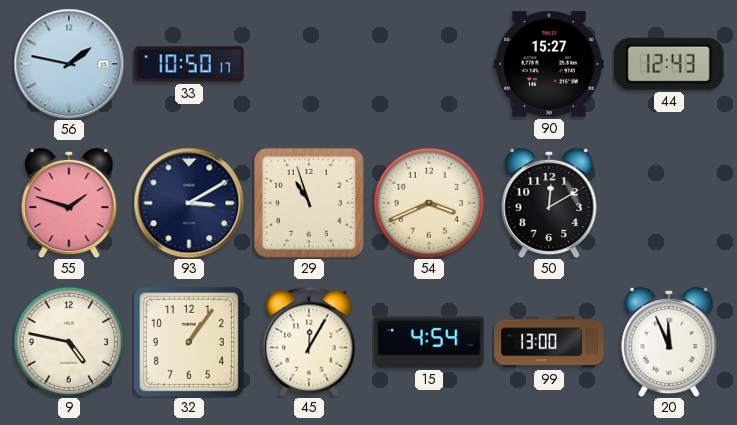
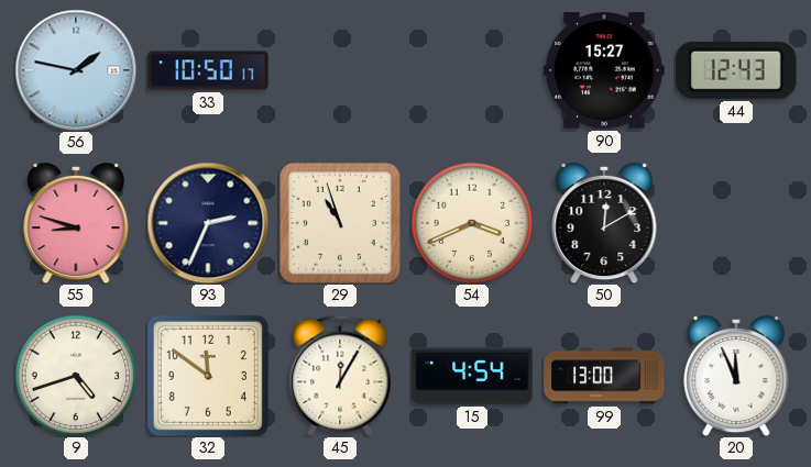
55: 1:48 -> 8:48 (76, 223)
93: 3:10 -> 2:34 (208, 223)
9: 4:47 -> 4:42 (76, 376)
32: 1:06 -> 11:51 (208, 376)
